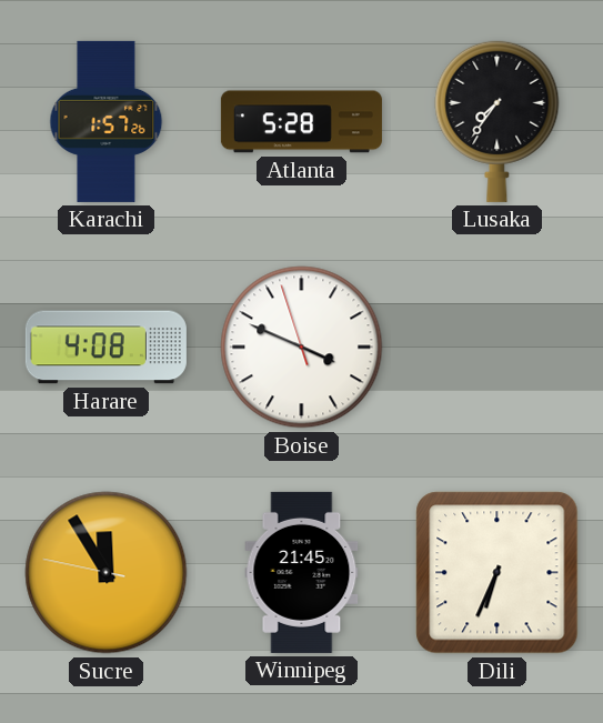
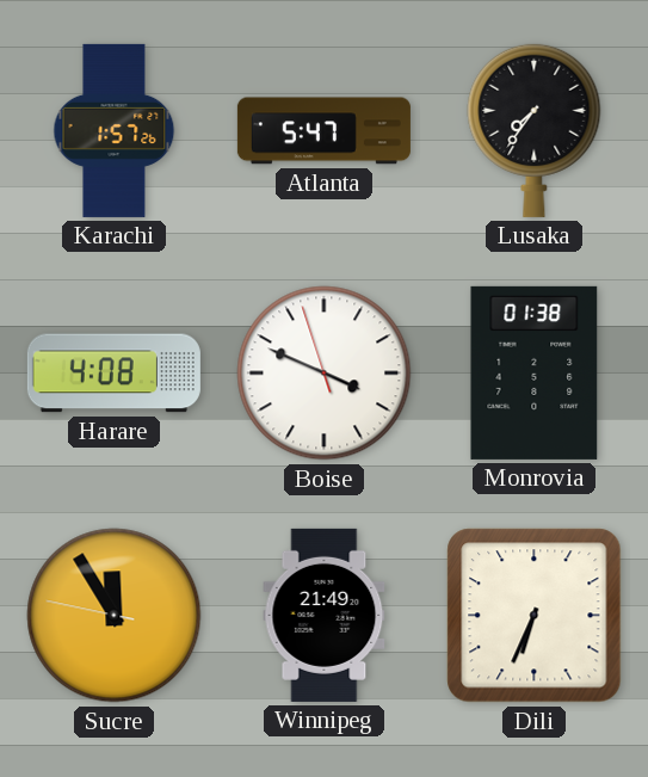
Atlanta: 5:28 -> 5:47 (323, 131)
Monrovia: none -> 01:38 (535, 372)
Winnipeg: 21:45 -> 21:49 (325, 615)
